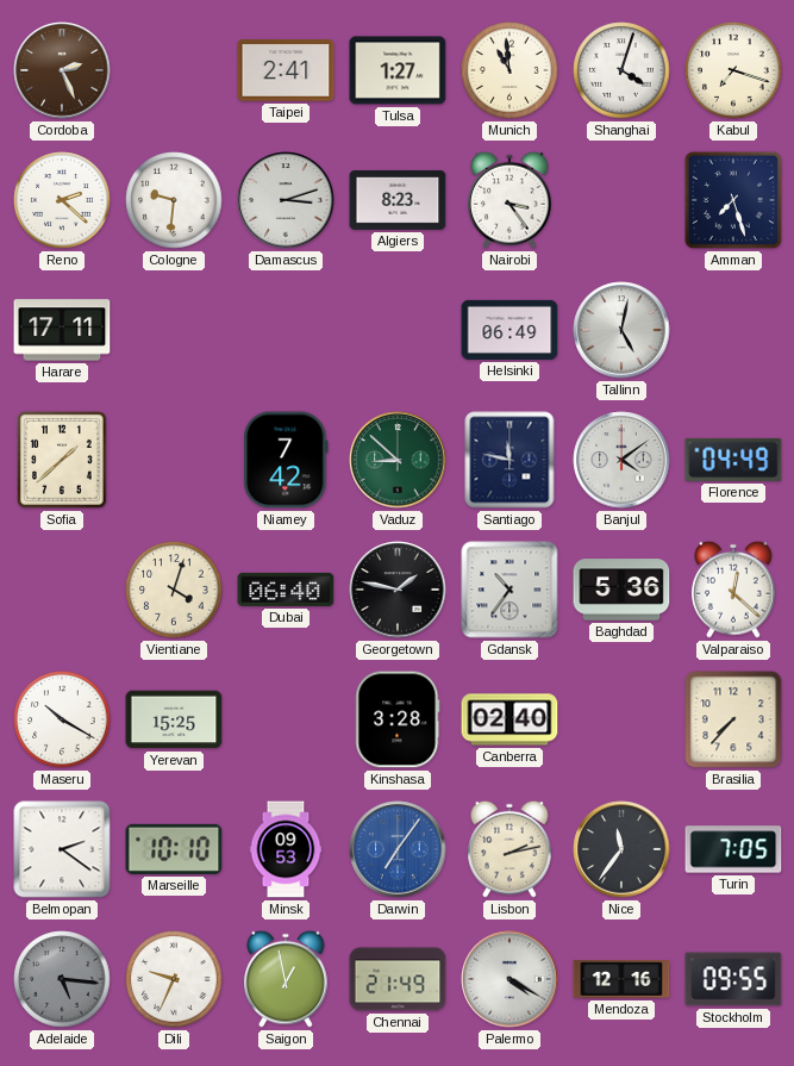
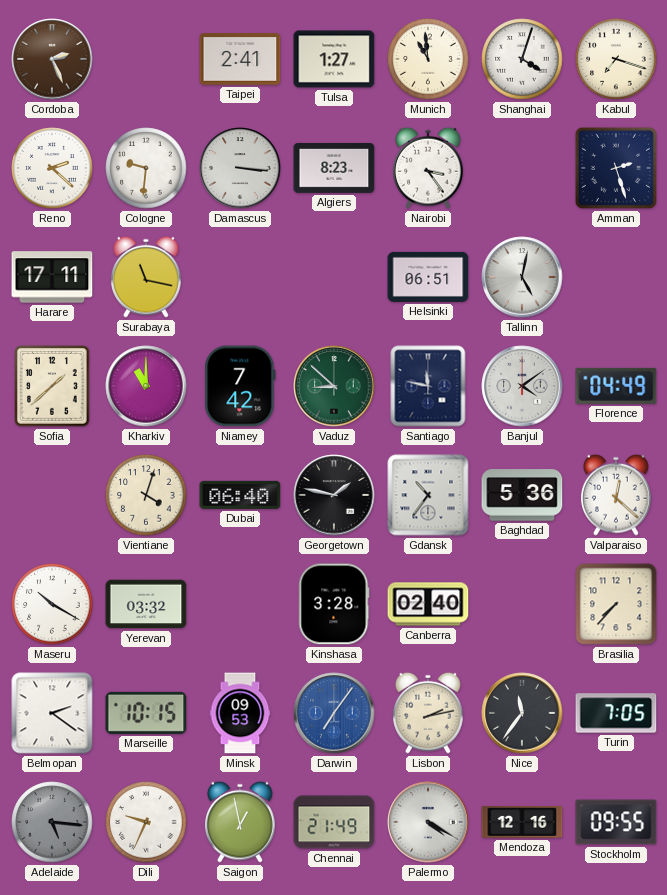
Damascus: 3:12 -> 3:16 (240, 168)
Amman: 7:27 -> 2:27 (616, 168)
Surabaya: none -> 11:17 (146, 277)
Helsinki: 06:49 -> 06:51 (428, 277)
Kharkiv: none -> 11:00 (146, 386)
Yerevan: 15:25 -> 03:32 (146, 604)
Marseille: 10:10 -> 10:15 (146, 713)
